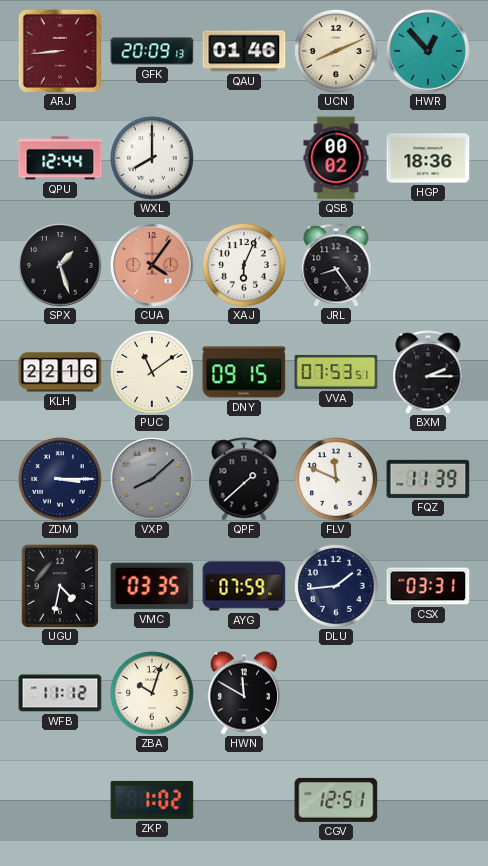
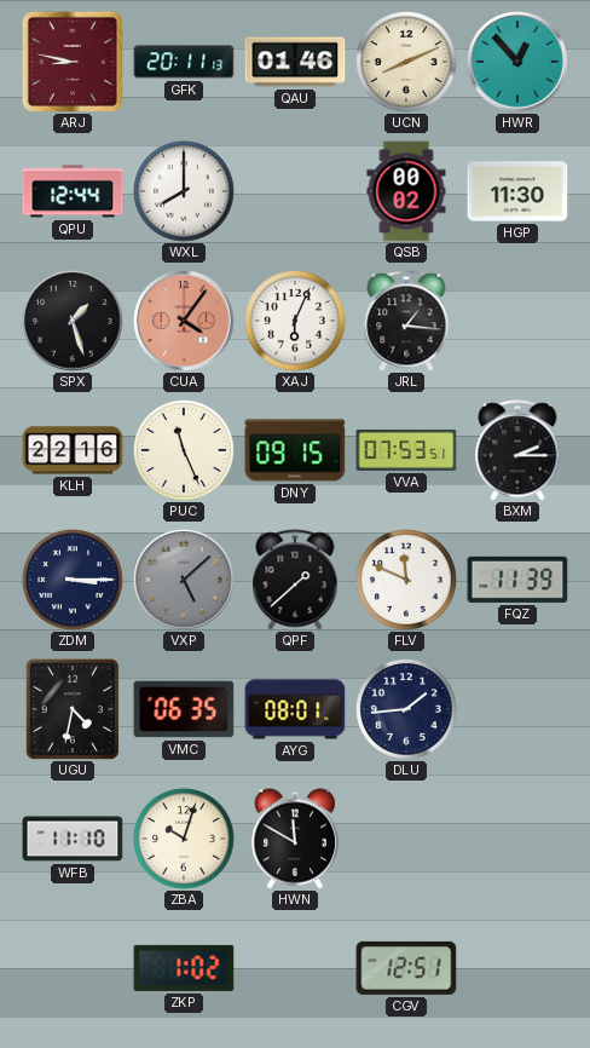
ARJ: 8:44 -> 8:47 (73, 62)
GFK: 20:09 -> 20:11 (184, 62)
HGP: 18:36 -> 11:30 (517, 191)
JRL: 8:24 -> 1:16 (406, 321)
PUC: 11:09 -> 11:26 (184, 450)
VXP: 8:08 -> 5:08 (184, 580)
VMC: 03:35 -> 06:35 (184, 709)
AYG: 07:59 -> 08:01 (295, 709)
CSX: 03:31 -> none (428, 586)
WFB: 11:12 -> 11:10 (73, 839)
